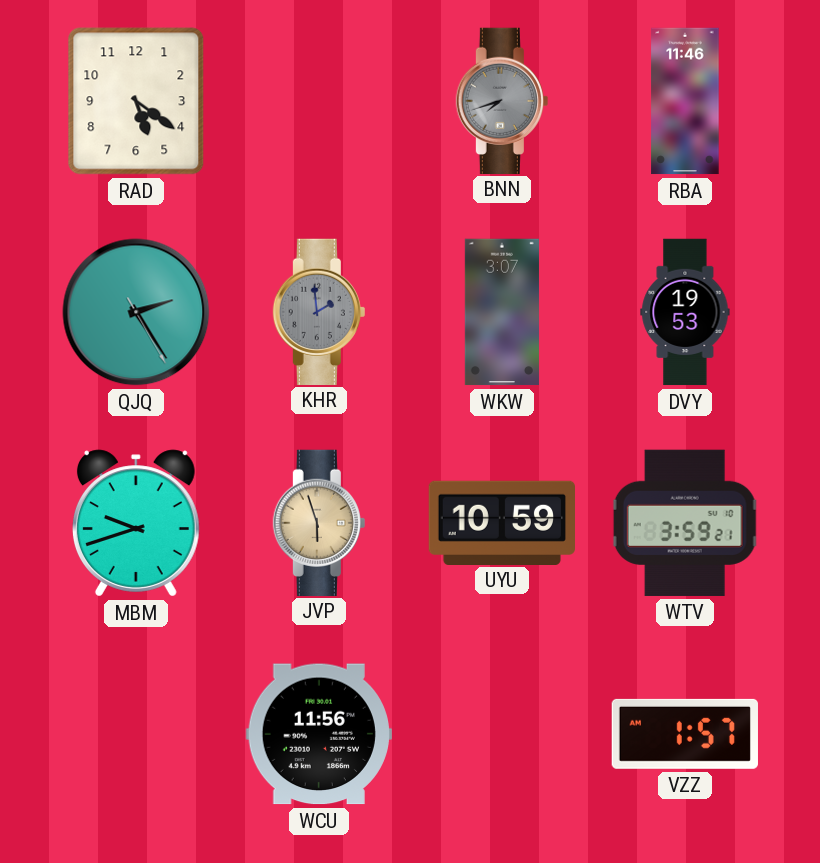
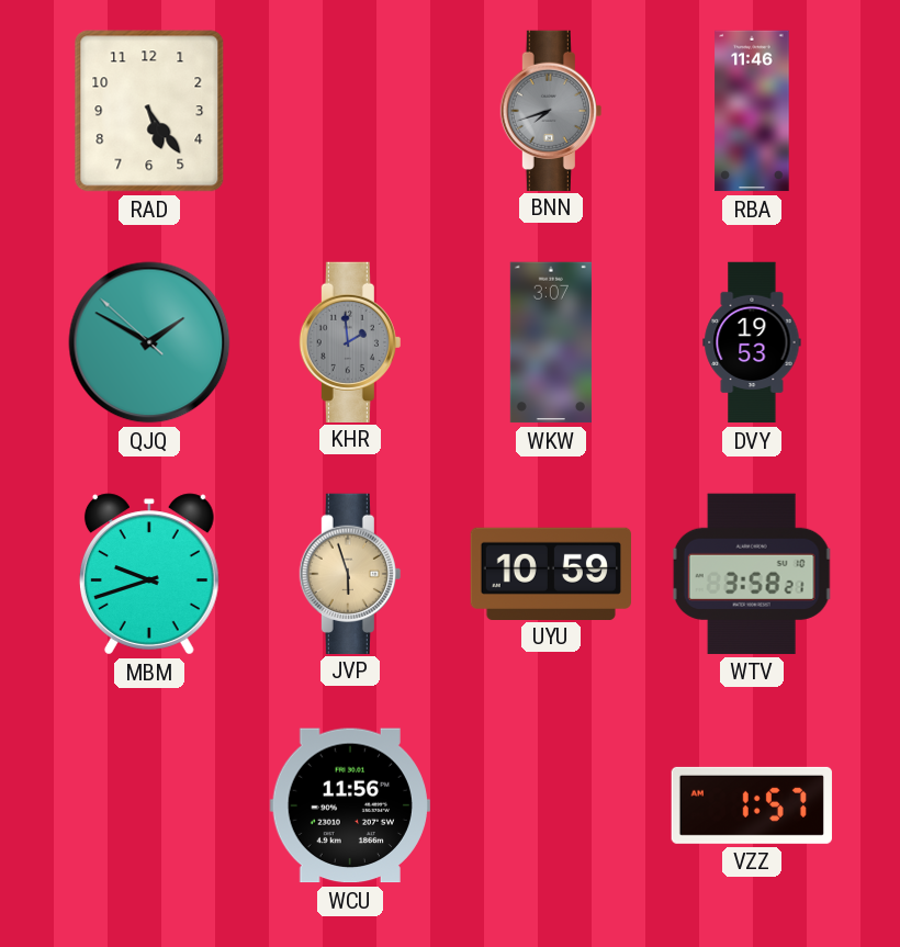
RAD: 5:21 -> 5:24 (149, 111)
QJQ: 2:24 -> 1:49 (149, 342)
WTV: 3:59 -> 3:58 (752, 574)
